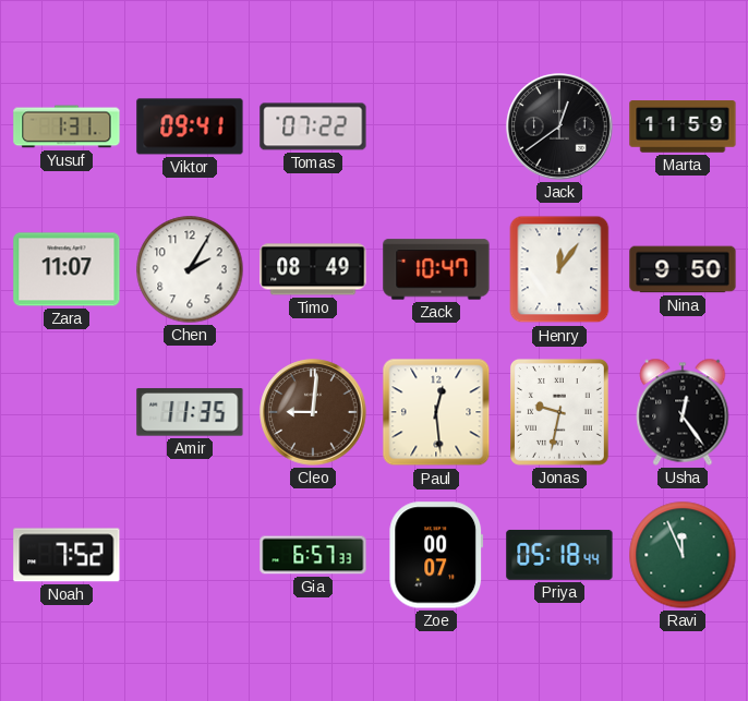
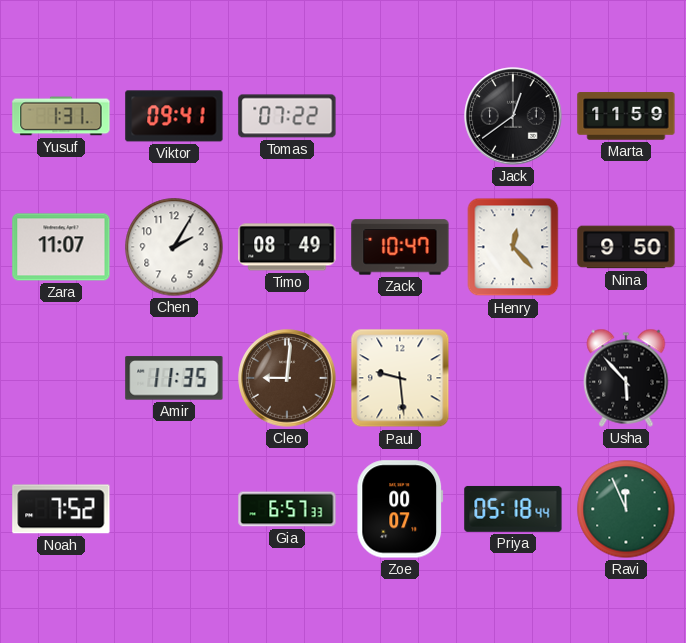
Henry: 12:06 -> 12:23 (513, 247)
Paul: 12:29 -> 9:29 (400, 378)
Jonas: 9:32 -> none (559, 412)
Usha: 12:24 -> 5:53 (626, 378)
